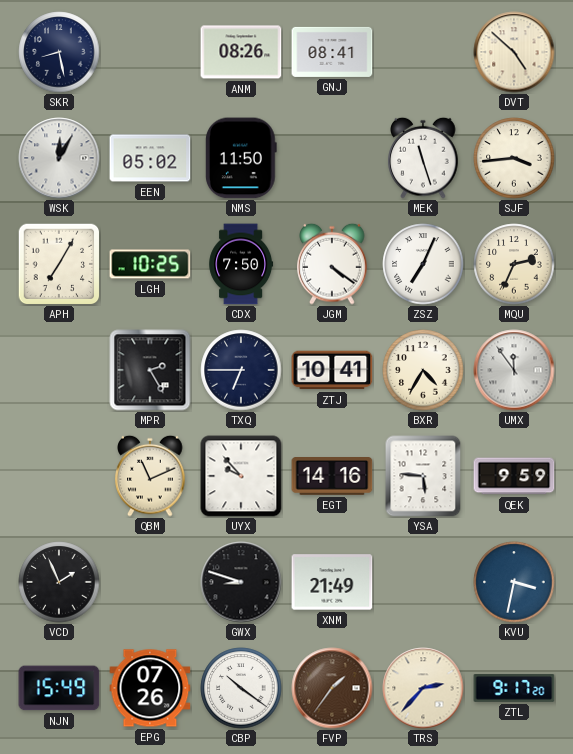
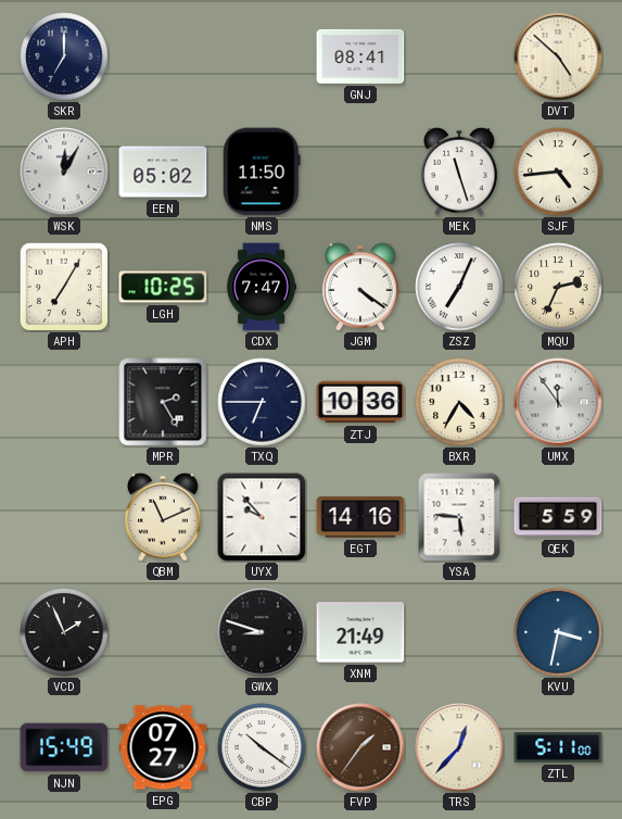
SKR: 8:28 -> 7:00 (64, 56)
ANM: 08:26 -> none (241, 52)
SJF: 3:44 -> 4:44 (558, 172)
CDX: 7:50 -> 7:47 (262, 287)
ZTJ: 10:41 -> 10:36 (360, 402)
QEK: 9:59 -> 5:59 (558, 517)
EPG: 07:26 -> 07:27 (163, 747)
TRS: 2:37 -> 12:37 (459, 747)
ZTL: 9:17 -> 5:11 (558, 748)
